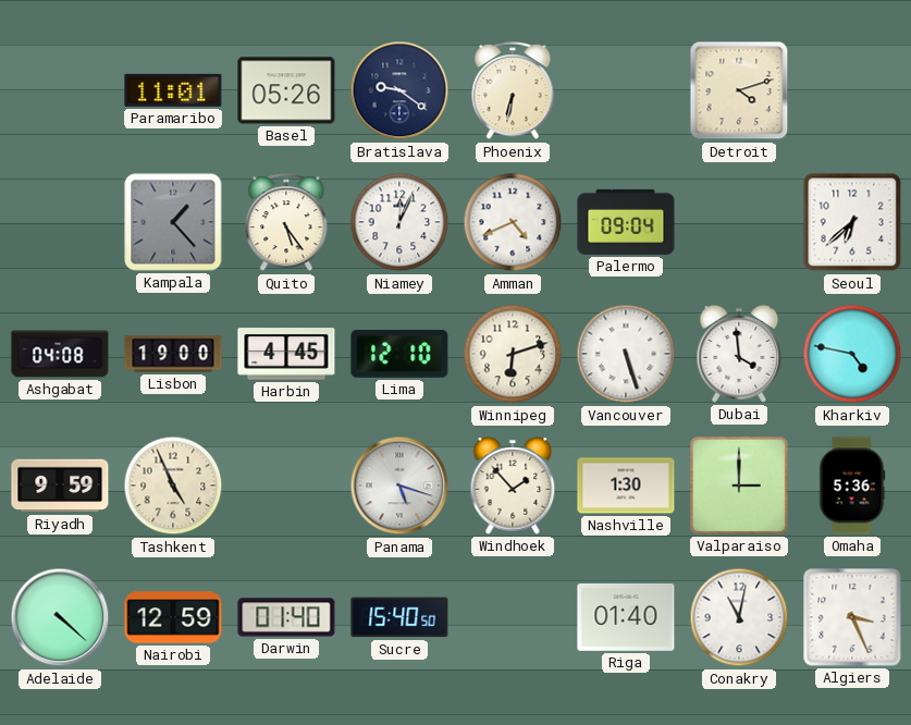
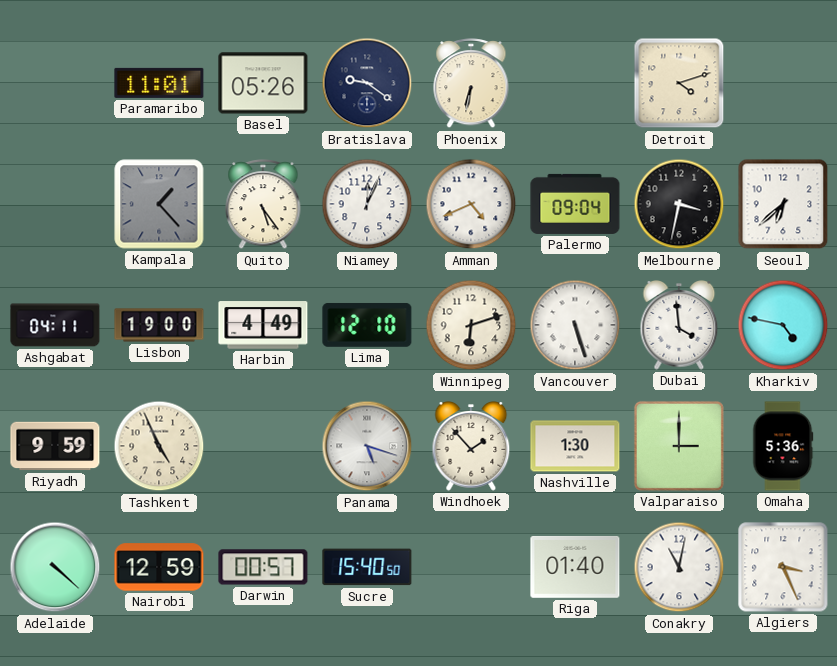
Melbourne: none -> 3:32 (679, 204)
Ashgabat: 04:08 -> 04:11 (55, 325)
Harbin: 4:45 -> 4:49 (263, 325)
Darwin: 01:40 -> 00:57 (263, 567)
